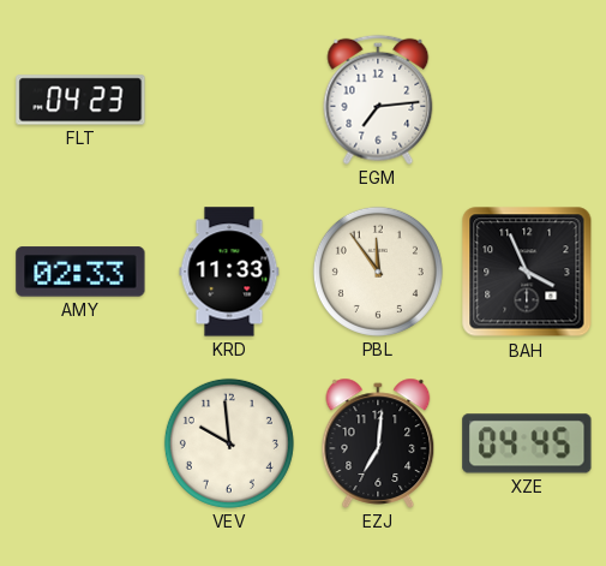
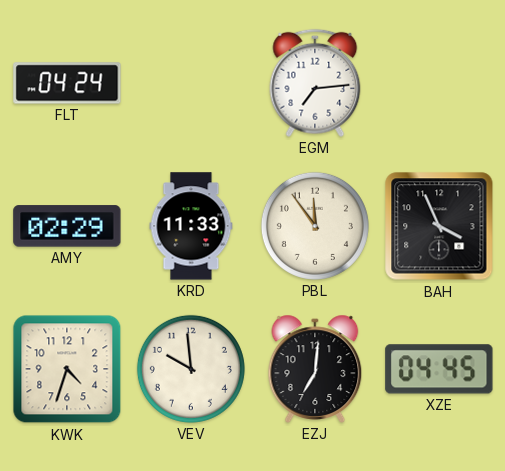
FLT: 04:23 -> 04:24 (67, 83)
AMY: 02:33 -> 02:29 (67, 226)
KWK: none -> 4:33 (67, 369)
